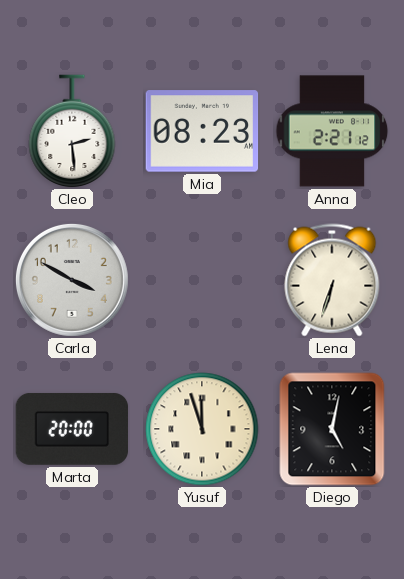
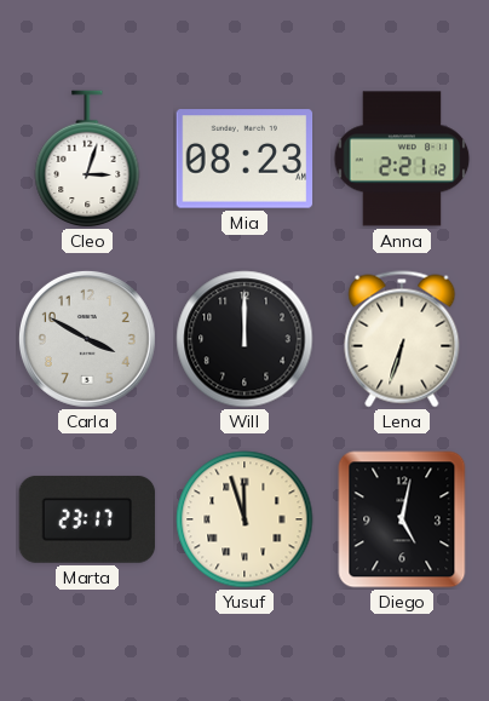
Cleo: 2:29 -> 3:03 (87, 159)
Will: none -> 12:00 (244, 339)
Marta: 20:00 -> 23:17 (87, 519)
